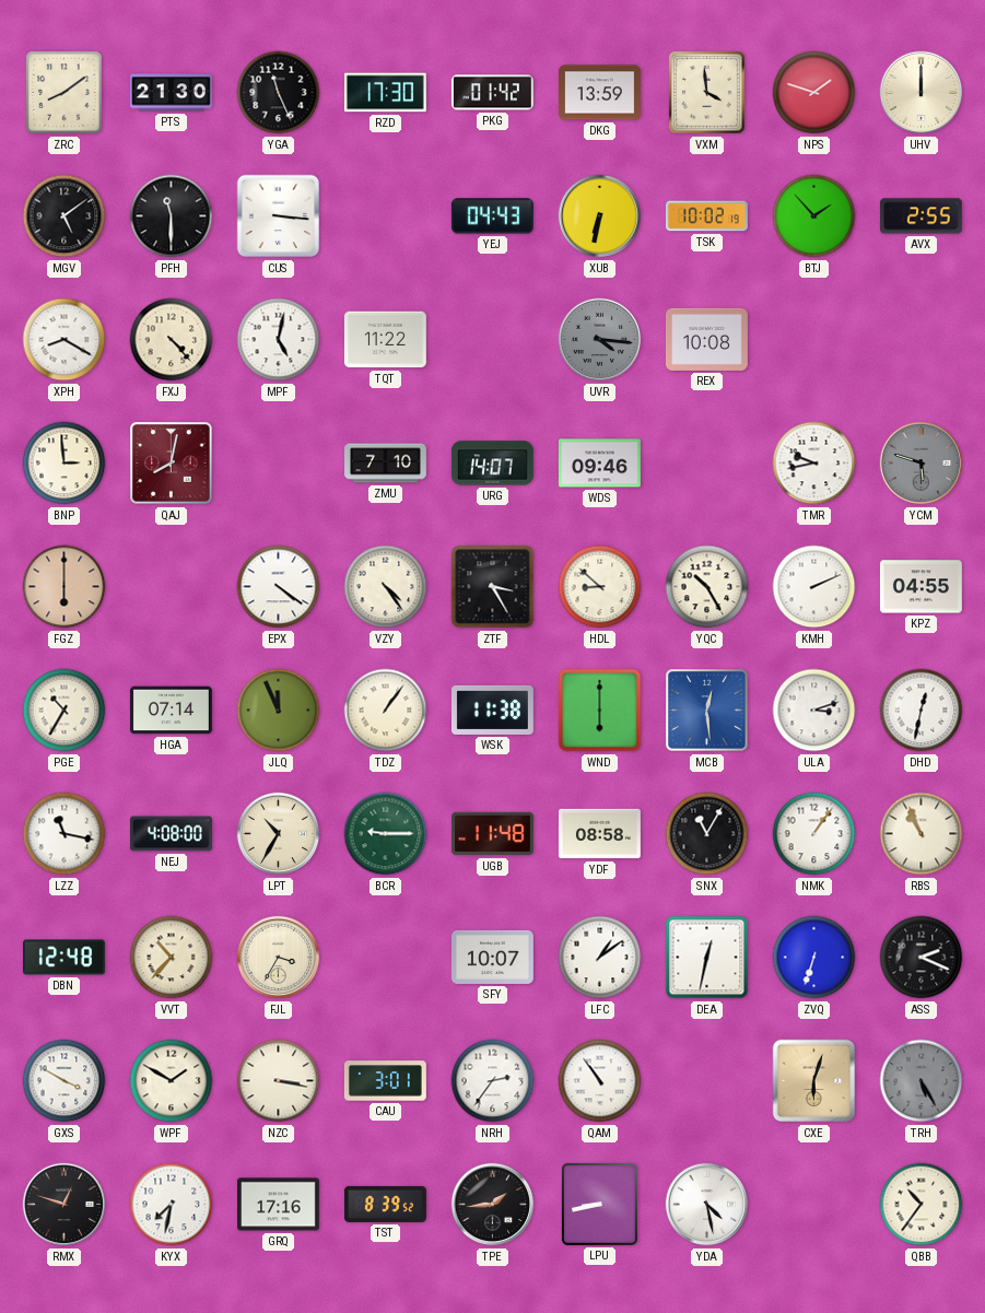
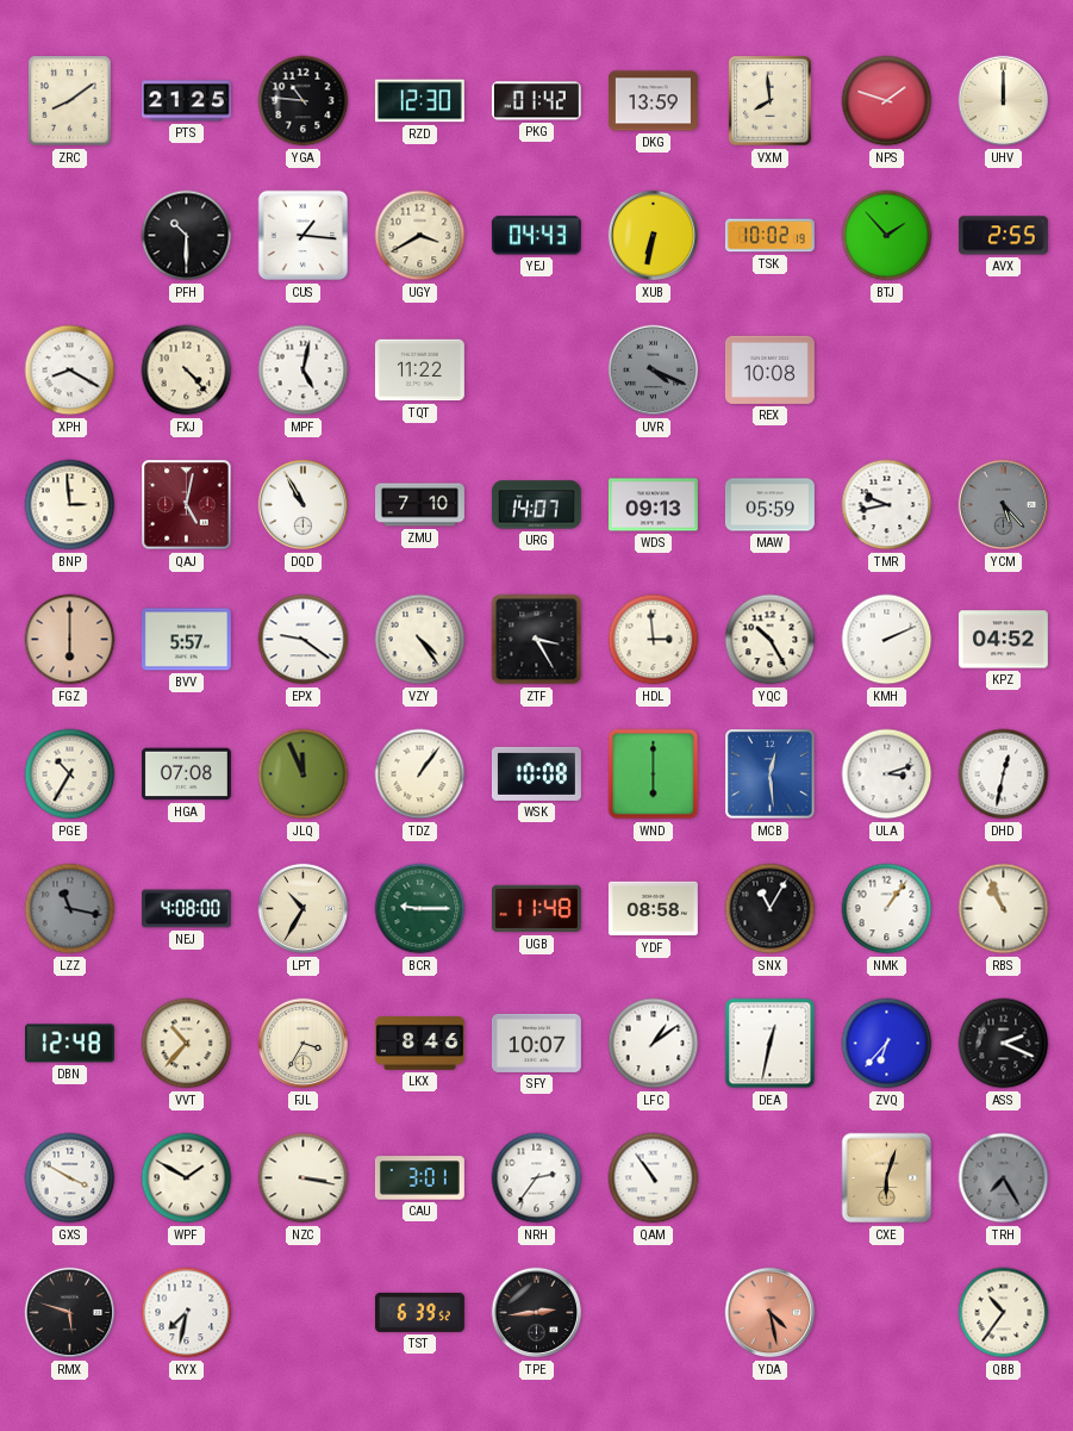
PTS: 21:30 -> 21:25 (186, 101)
YGA: 11:26 -> 10:46 (304, 101)
RZD: 17:30 -> 12:30 (419, 101)
VXM: 3:59 -> 7:59 (771, 101)
MGV: 5:09 -> none (65, 216)
PFH: 11:30 -> 10:30 (187, 236)
CUS: 3:16 -> 1:16 (304, 236)
UGY: none -> 3:40 (420, 236)
UVR: 4:16 -> 4:19 (654, 371)
QAJ: 8:02 -> 5:02 (187, 505)
DQD: none -> 10:55 (304, 505)
WDS: 09:46 -> 09:13 (653, 505)
MAW: none -> 05:59 (769, 505)
YCM: 5:48 -> 5:23 (1004, 505)
BVV: none -> 5:57 (186, 640)
EPX: 4:21 -> 9:21 (304, 640)
HDL: 8:52 -> 2:59 (654, 640)
KPZ: 04:55 -> 04:52 (1003, 640)
HGA: 07:14 -> 07:08 (186, 774)
WSK: 11:38 -> 10:08 (536, 773)
LZZ dial: white -> grey (70, 909)
LKX: none -> 8:46 (419, 1044)
ZVQ: 6:33 -> 6:37 (887, 1044)
TRH: 5:25 -> 7:25 (1004, 1178)
RMX: 12:48 -> 5:48 (70, 1313)
GRQ: 17:16 -> none (278, 1205)
TST: 8:39 -> 6:39 (419, 1312)
TPE: 1:44 -> 2:44 (537, 1313)
LPU: 8:43 -> none (599, 1204)
YDA dial: white -> salmon (771, 1313)
